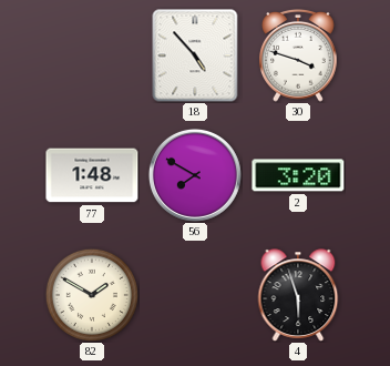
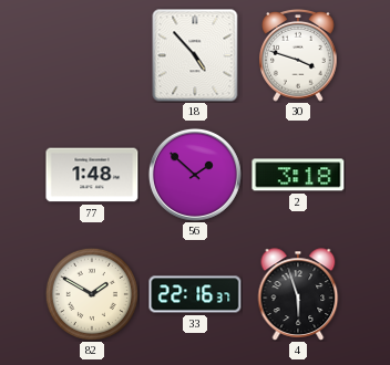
56: 7:50 -> 1:52 (195, 175)
2: 3:20 -> 3:18 (298, 175)
33: none -> 22:16 (195, 294)
